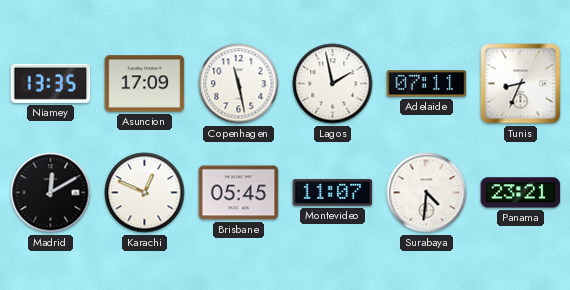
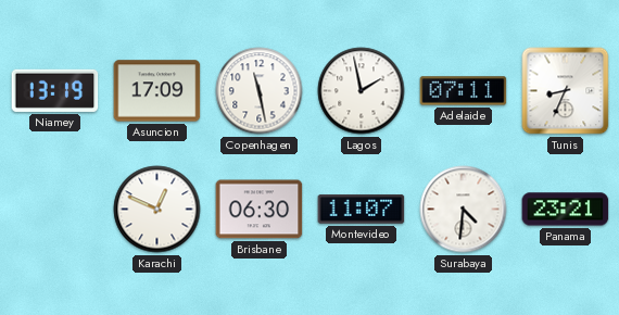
Niamey: 13:35 -> 13:19 (55, 90)
Madrid: 12:10 -> none (51, 193)
Brisbane: 05:45 -> 06:30 (260, 210)
